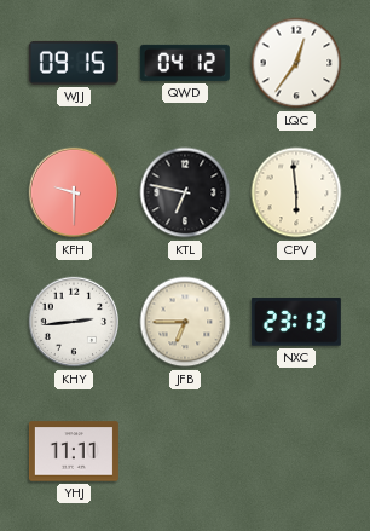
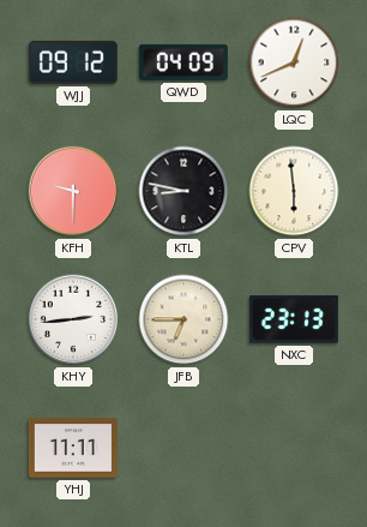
WJJ: 09:15 -> 09:12 (73, 62)
QWD: 04:12 -> 04:09 (183, 62)
LQC: 12:36 -> 12:41 (294, 62)
KTL: 6:47 -> 8:47 (183, 191)
